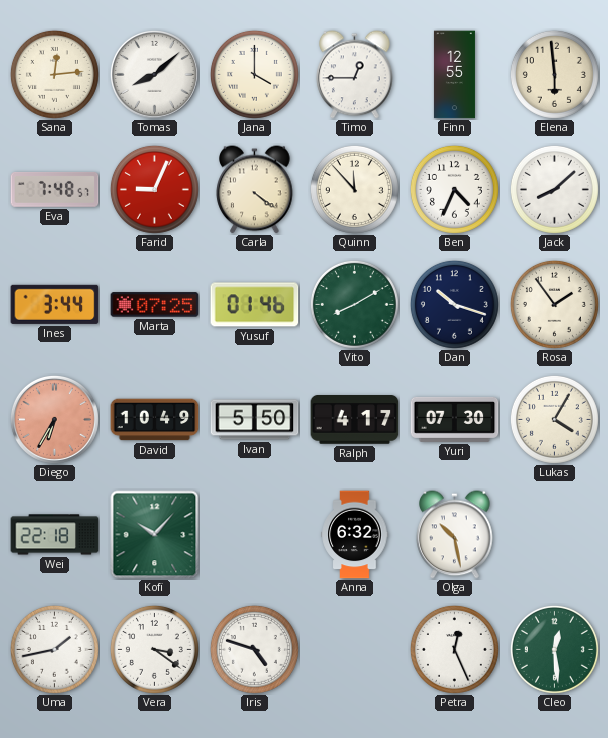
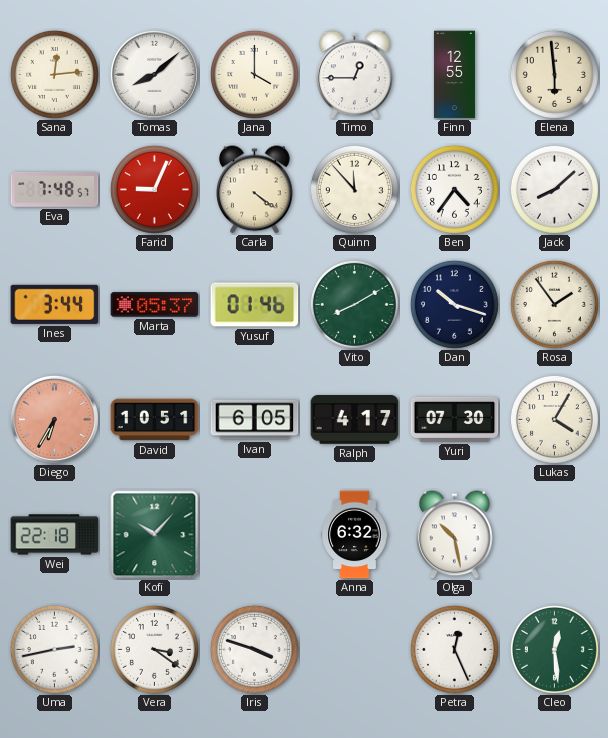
Ben: 4:34 -> 4:36 (454, 189)
Marta: 07:25 -> 05:37 (155, 305)
David: 10:49 -> 10:51 (155, 420)
Ivan: 5:50 -> 6:05 (255, 420)
Uma: 1:43 -> 2:43 (54, 649)
Iris: 4:48 -> 3:48 (254, 649)
